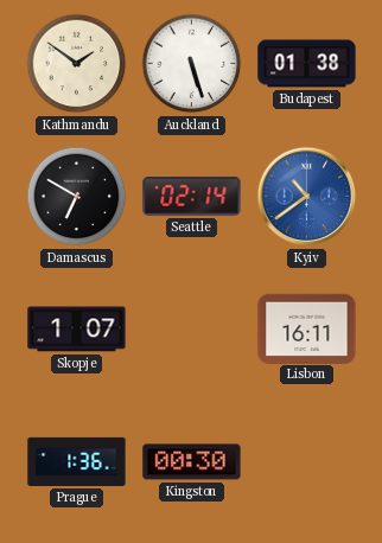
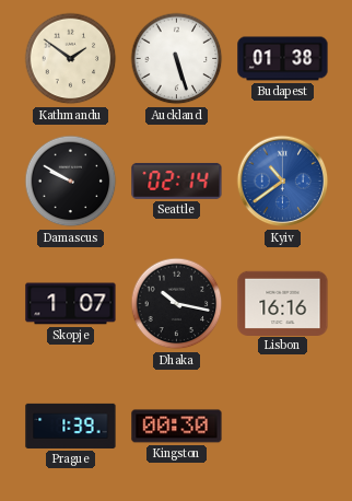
Damascus: 6:50 -> 9:50 (71, 182)
Dhaka: none -> 10:17 (177, 304)
Lisbon: 16:11 -> 16:16 (283, 303)
Prague: 1:36 -> 1:39 (71, 426)
